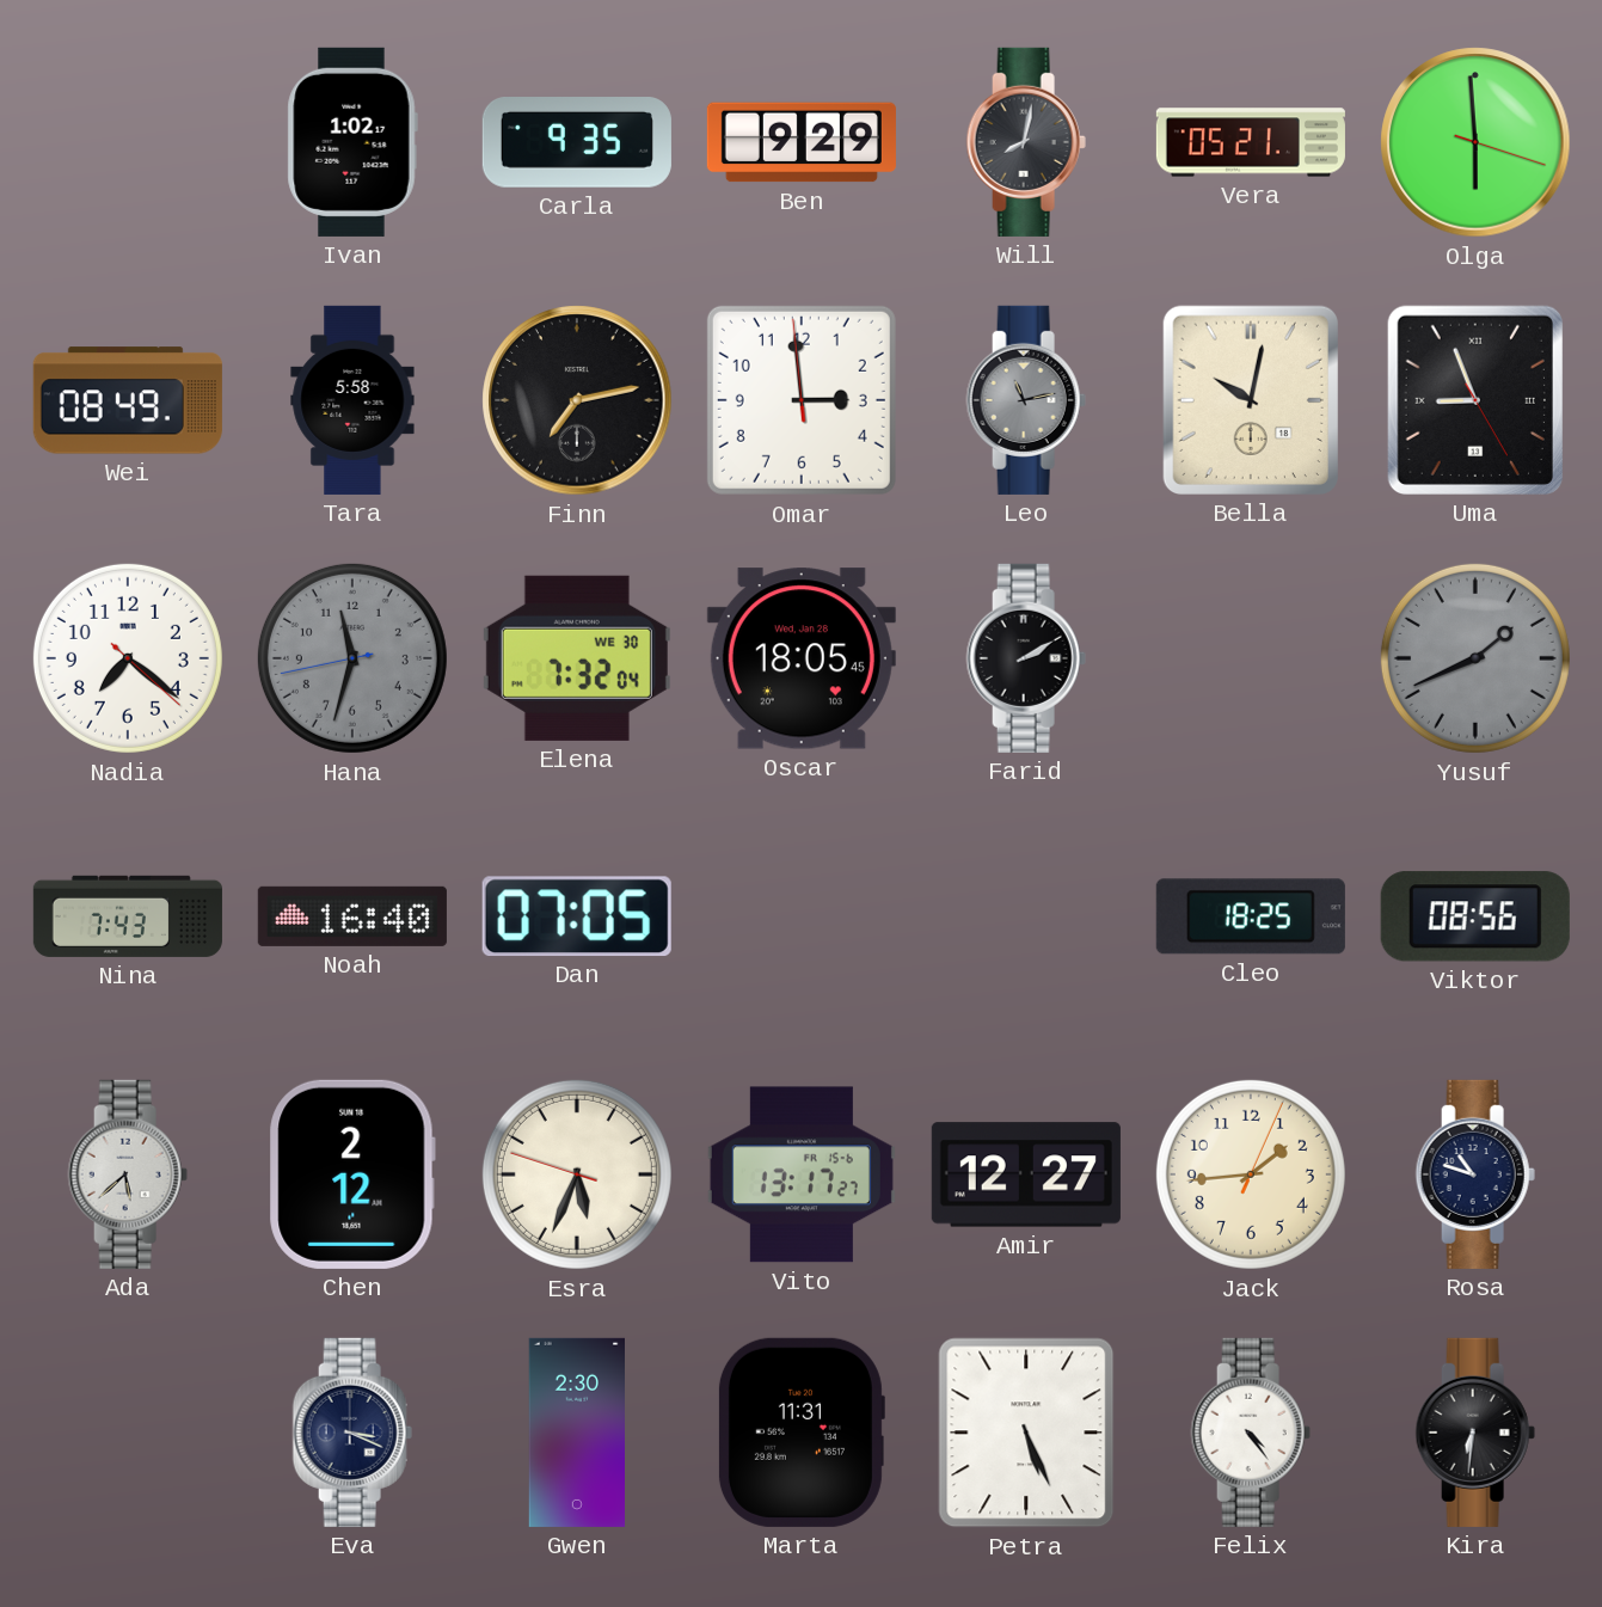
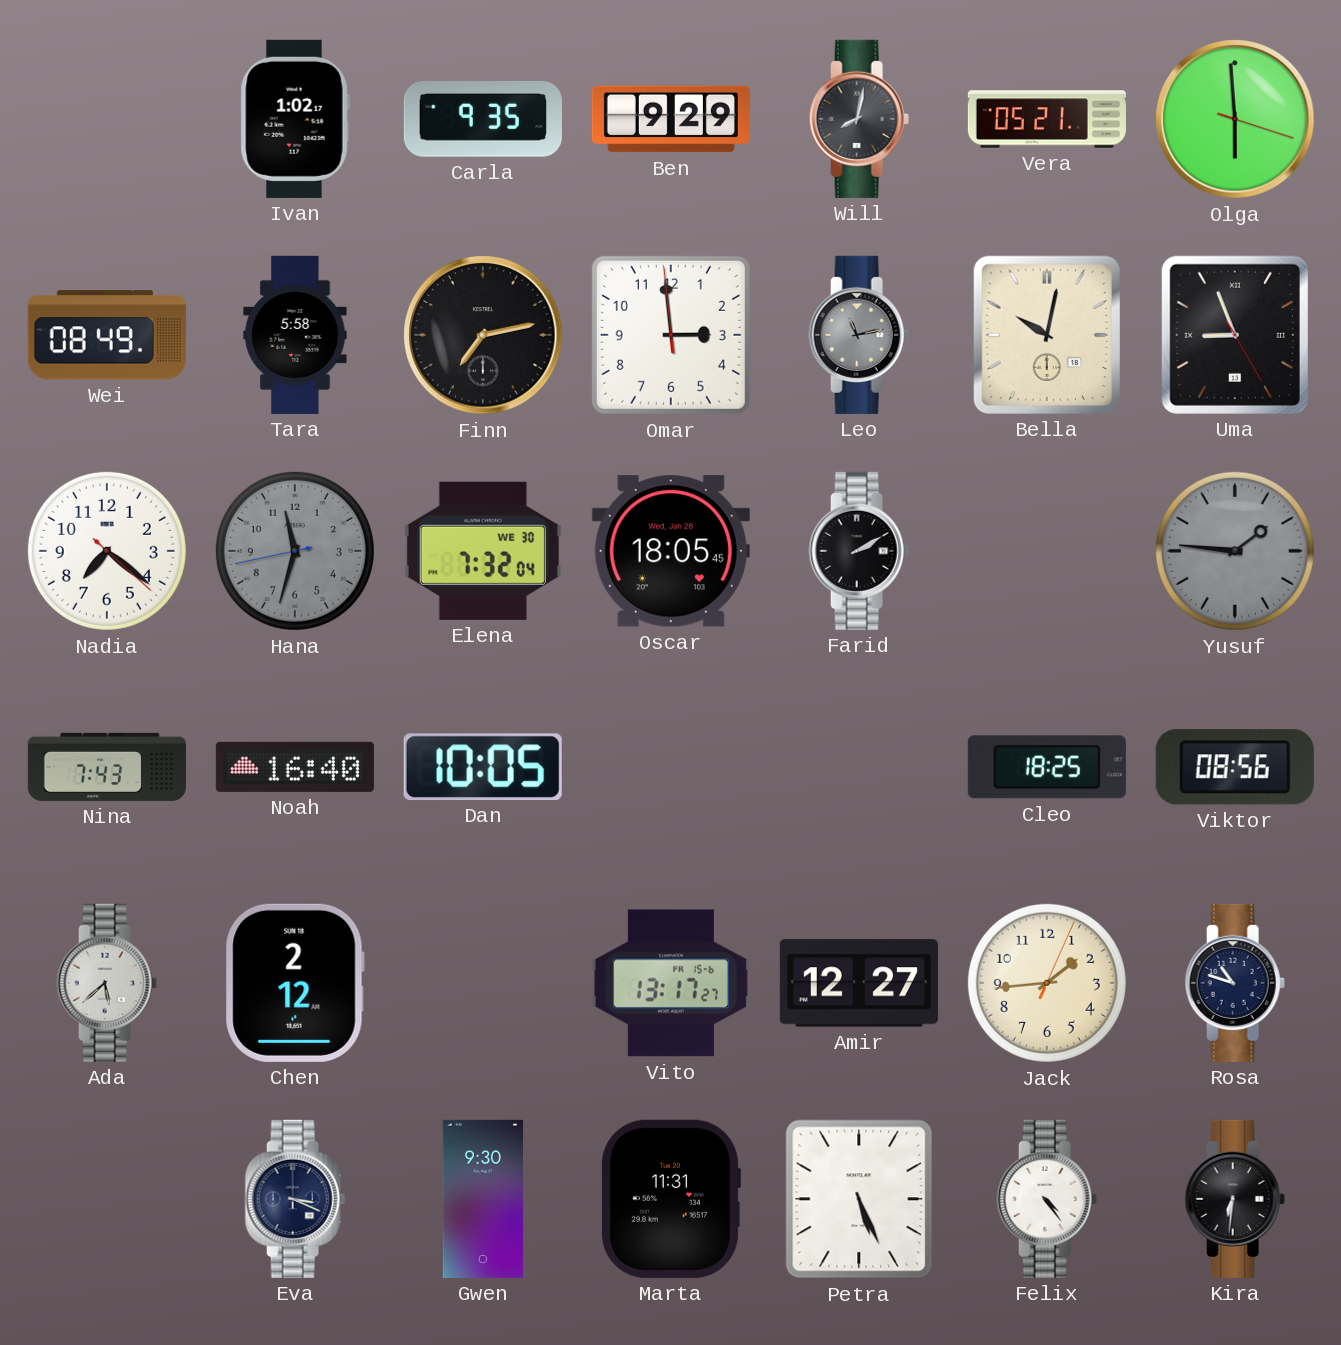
Yusuf: 1:41 -> 1:46 (1235, 551)
Dan: 07:05 -> 10:05 (483, 767)
Esra: 5:33 -> none (577, 1174)
Gwen: 2:30 -> 9:30 (482, 1199)
